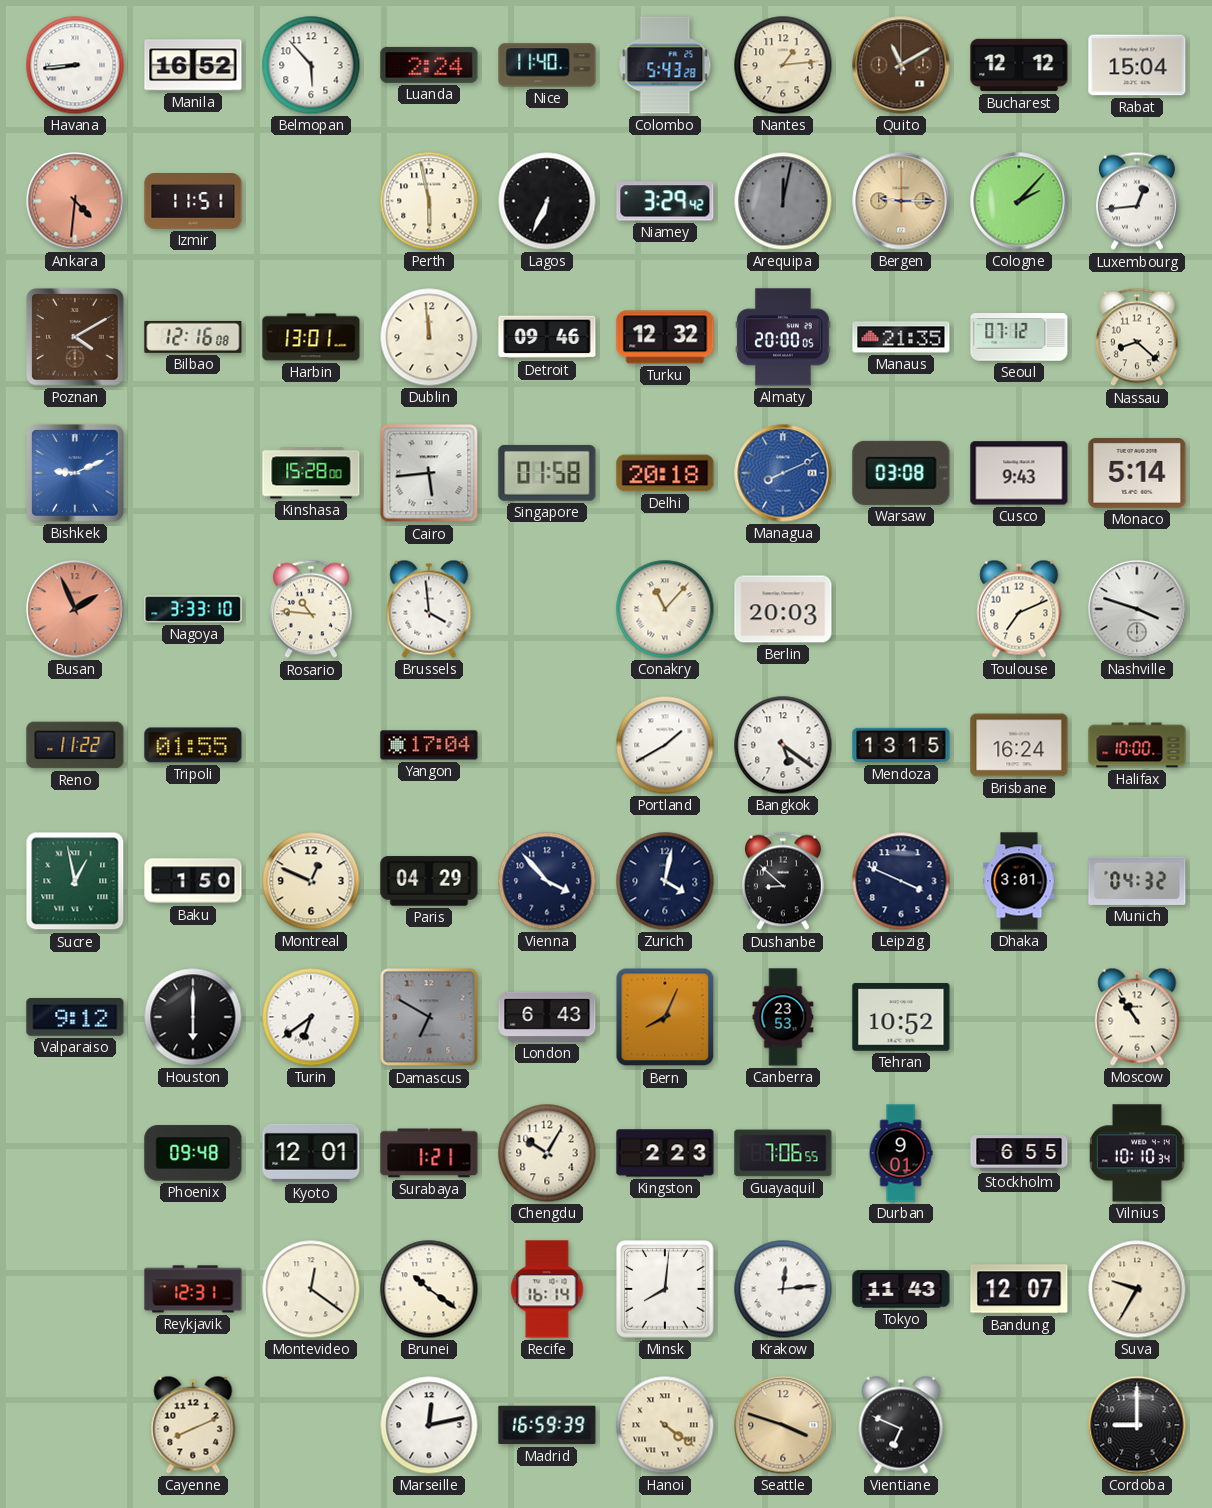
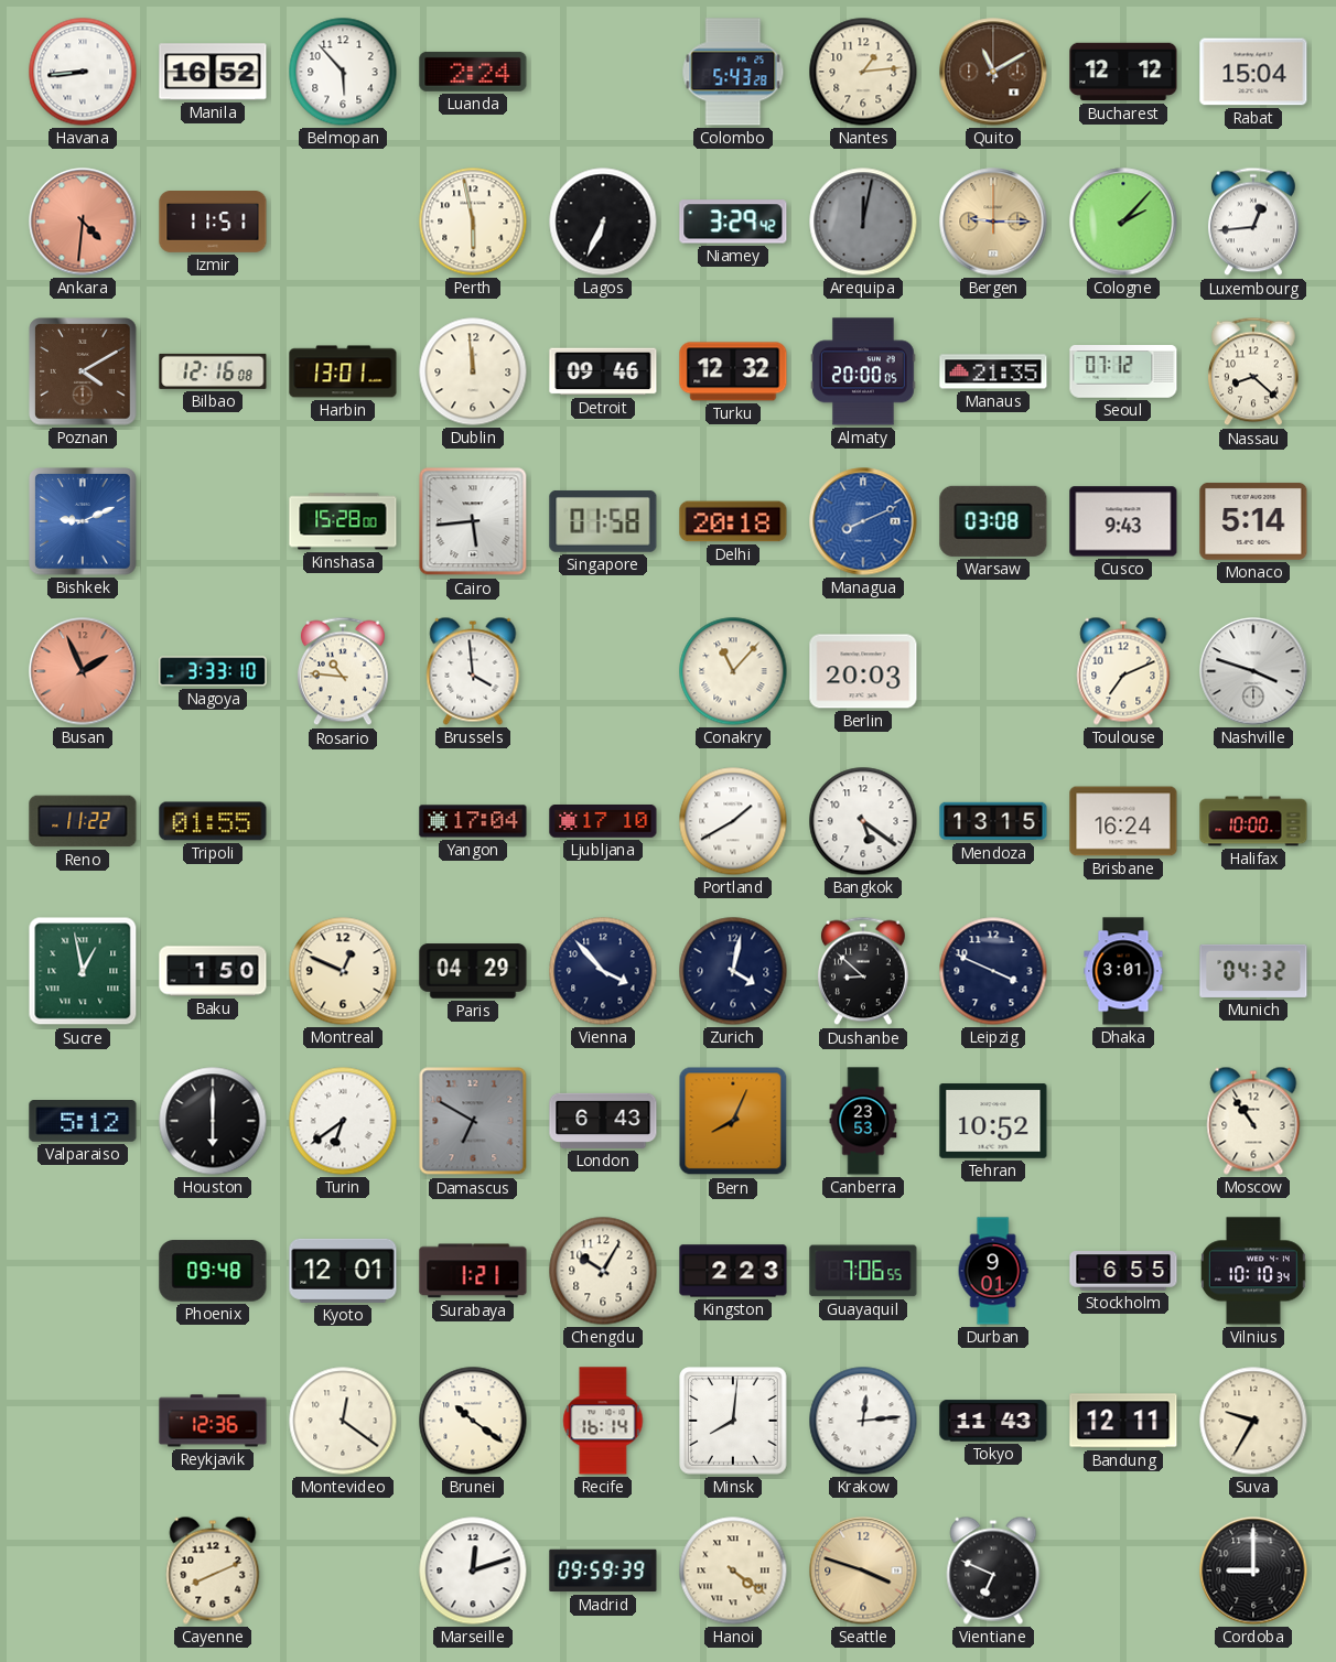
Nice: 11:40 -> none (547, 65)
Ljubljana: none -> 17:10 (603, 822)
Valparaiso: 9:12 -> 5:12 (83, 1121)
Reykjavik: 12:31 -> 12:36 (213, 1421)
Bandung: 12:07 -> 12:11 (1123, 1421)
Marseille: 12:13 -> 12:12 (473, 1571)
Madrid: 16:59 -> 09:59 (603, 1571)
